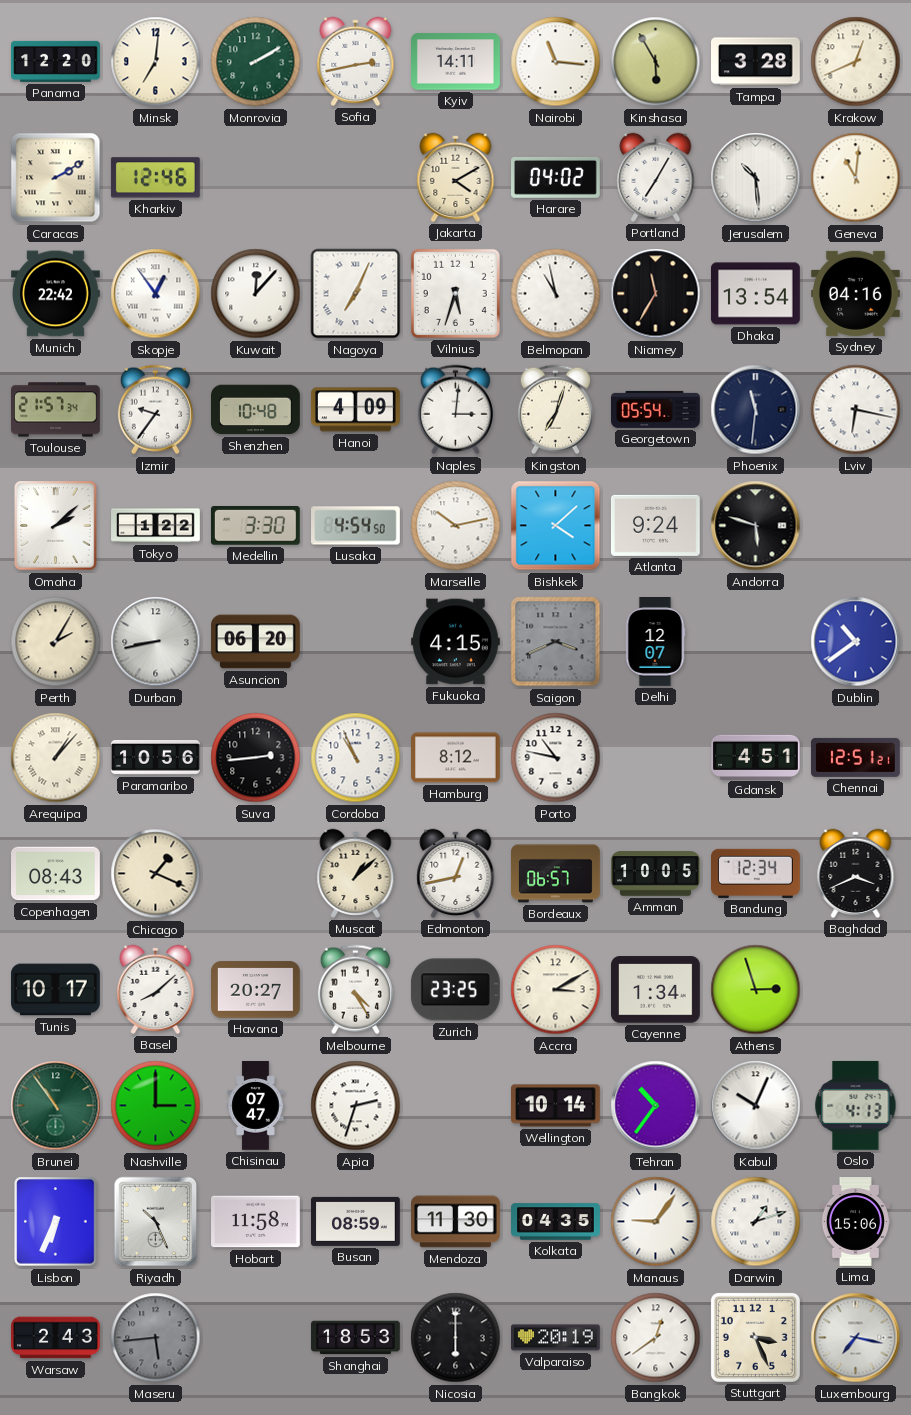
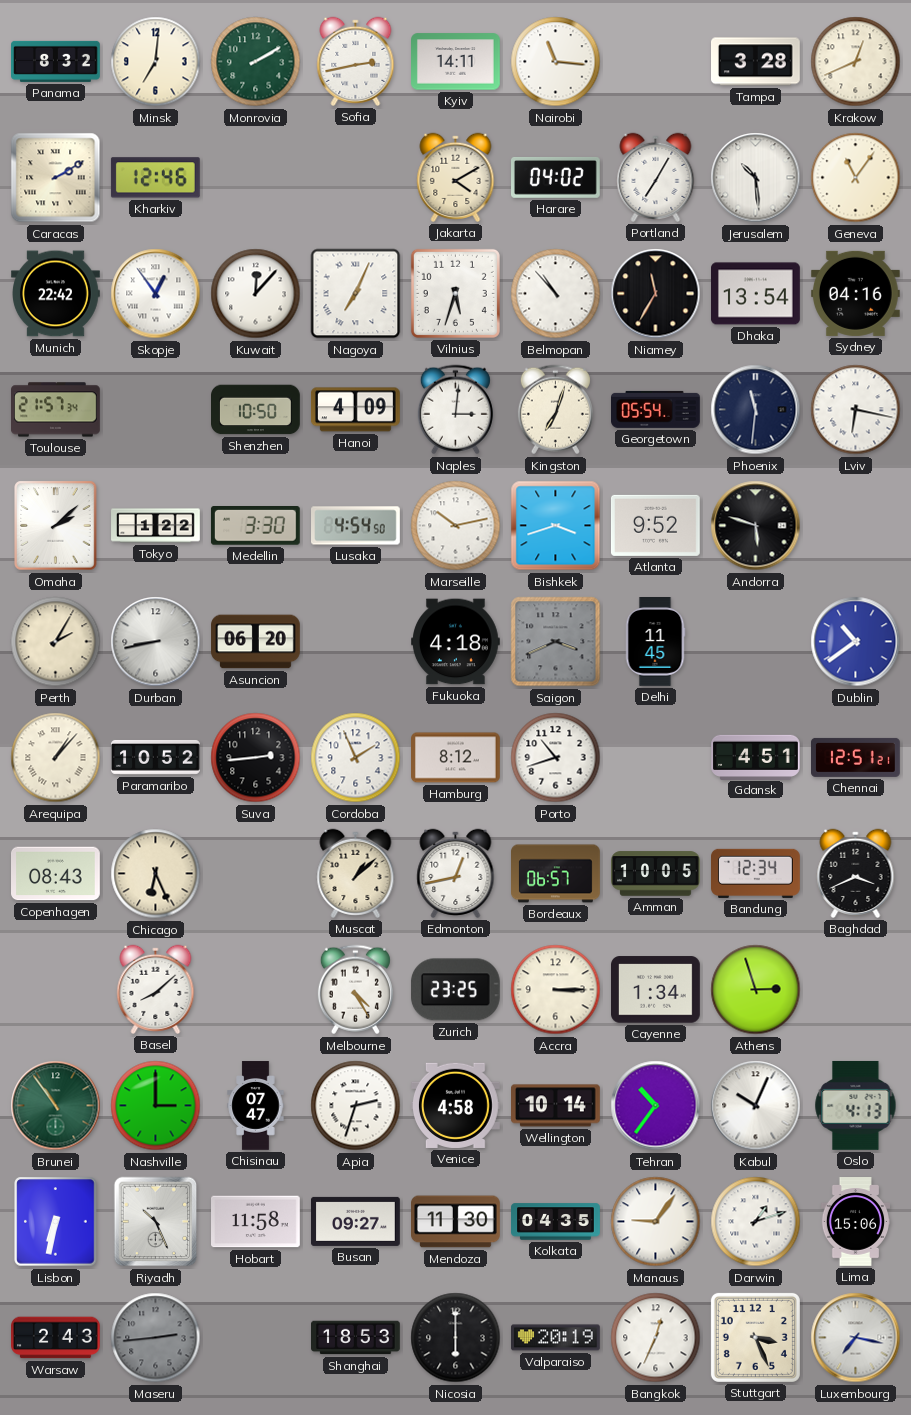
Panama: 12:20 -> 8:32 (56, 61)
Kinshasa: 5:55 -> none (656, 62)
Geneva: 11:01 -> 11:06 (856, 178)
Belmopan: 10:58 -> 10:53 (556, 294)
Izmir: 9:36 -> none (155, 410)
Shenzhen: 10:48 -> 10:50 (256, 410)
Bishkek: 4:08 -> 3:42 (556, 526)
Atlanta: 9:24 -> 9:52 (655, 525)
Fukuoka: 4:15 -> 4:18 (456, 642)
Delhi: 12:07 -> 11:45 (655, 642)
Paramaribo: 10:56 -> 10:52 (156, 757)
Cordoba: 10:56 -> 1:56 (356, 758)
Porto: 10:47 -> 10:42 (556, 758)
Chicago: 1:19 -> 6:26 (156, 874)
Tunis: 10:17 -> none (56, 990)
Havana: 20:27 -> none (256, 990)
Accra: 3:10 -> 3:15 (556, 990)
Venice: none -> 4:58 (456, 1105)
Lisbon: 6:34 -> 6:32 (56, 1222)
Busan: 08:59 -> 09:27 (356, 1221)
Maseru: 5:44 -> 2:44 (156, 1338)
Bangkok: 12:39 -> 12:34 (656, 1338)
